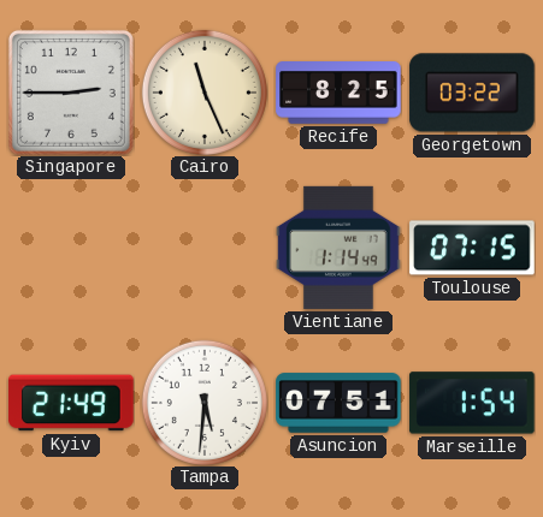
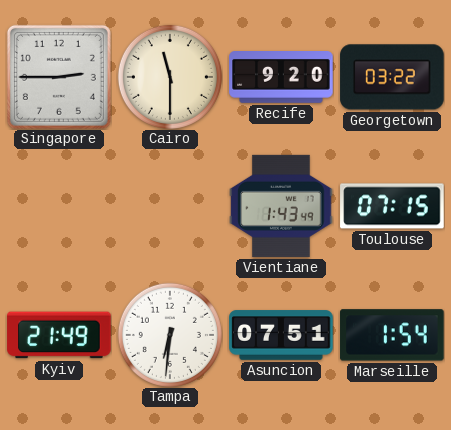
Cairo: 11:26 -> 11:30 (170, 77)
Recife: 8:25 -> 9:20 (281, 78)
Vientiane: 1:14 -> 1:43 (281, 206)
Tampa: 5:31 -> 6:31 (170, 335)
